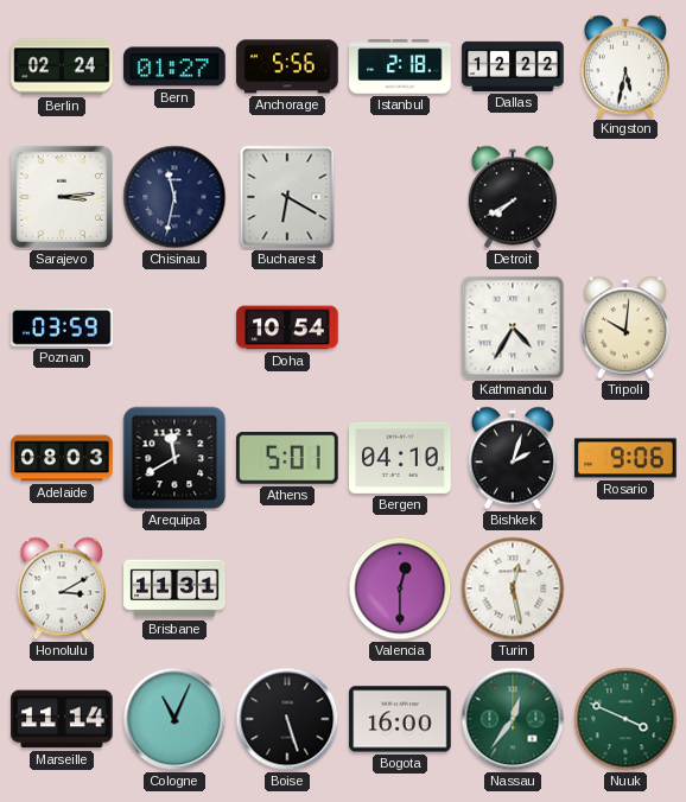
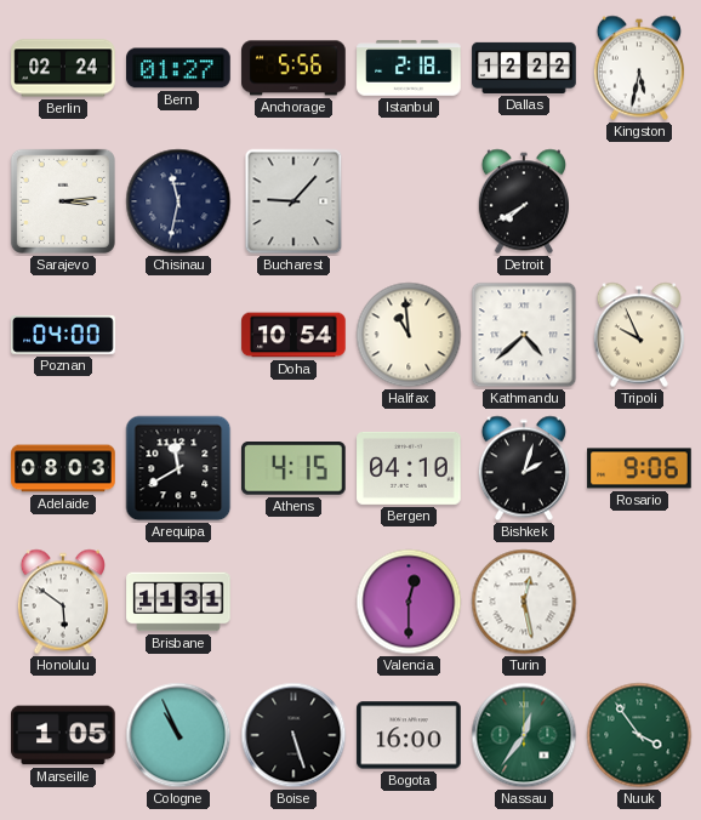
Bucharest: 6:20 -> 9:07 (293, 201)
Poznan: 03:59 -> 04:00 (63, 335)
Halifax: none -> 10:59 (409, 335)
Kathmandu: 4:35 -> 4:38 (524, 335)
Tripoli: 10:01 -> 9:56 (639, 335)
Athens: 5:01 -> 4:15 (295, 469)
Honolulu: 3:10 -> 5:51 (63, 602)
Marseille: 11:14 -> 1:05 (63, 735)
Cologne: 11:04 -> 10:56 (178, 735)
Nuuk: 3:49 -> 3:54 (639, 735)
